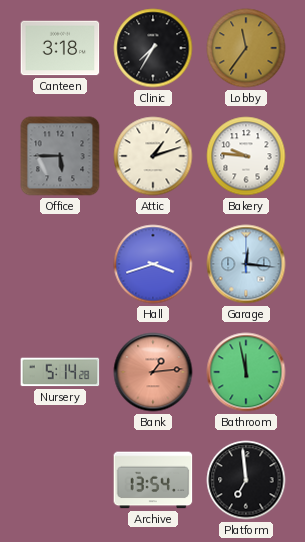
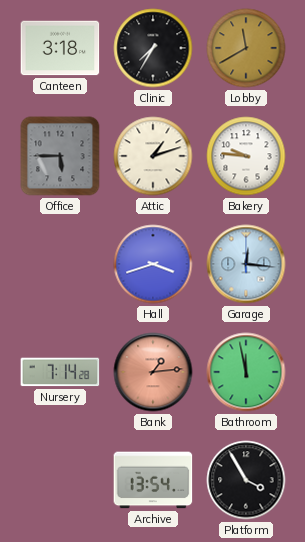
Lobby: 11:36 -> 11:40 (246, 48)
Nursery: 5:14 -> 7:14 (60, 372)
Platform: 6:59 -> 3:55 (246, 480)
